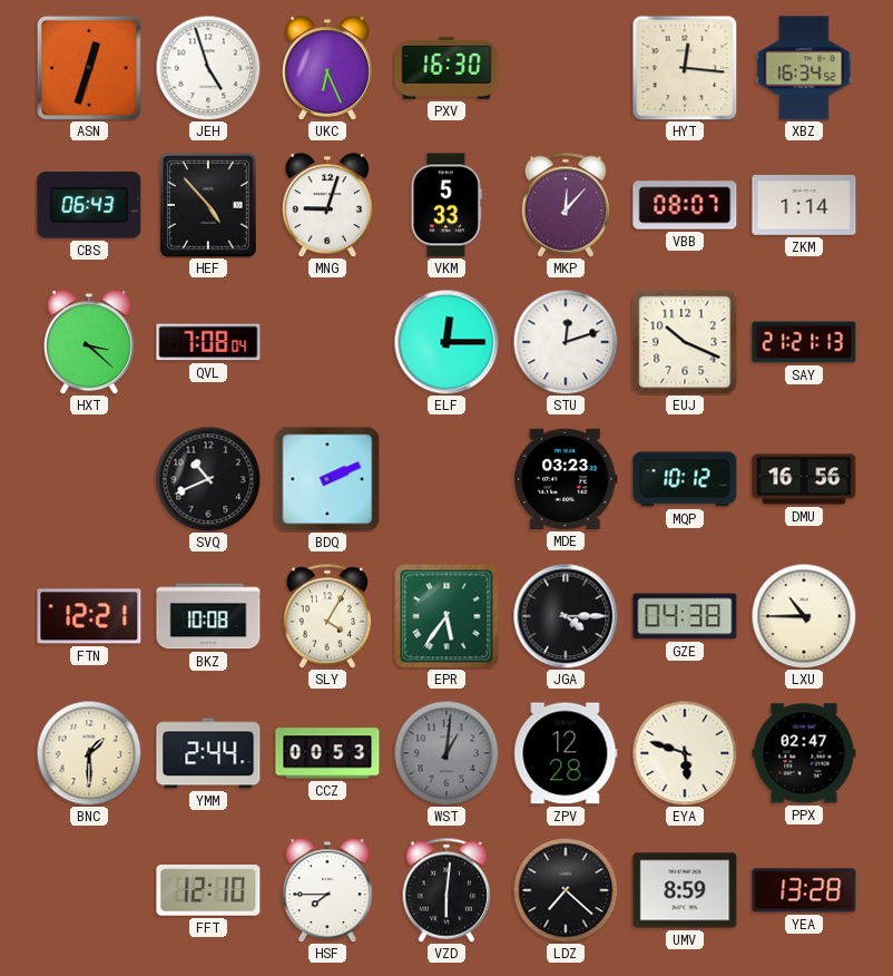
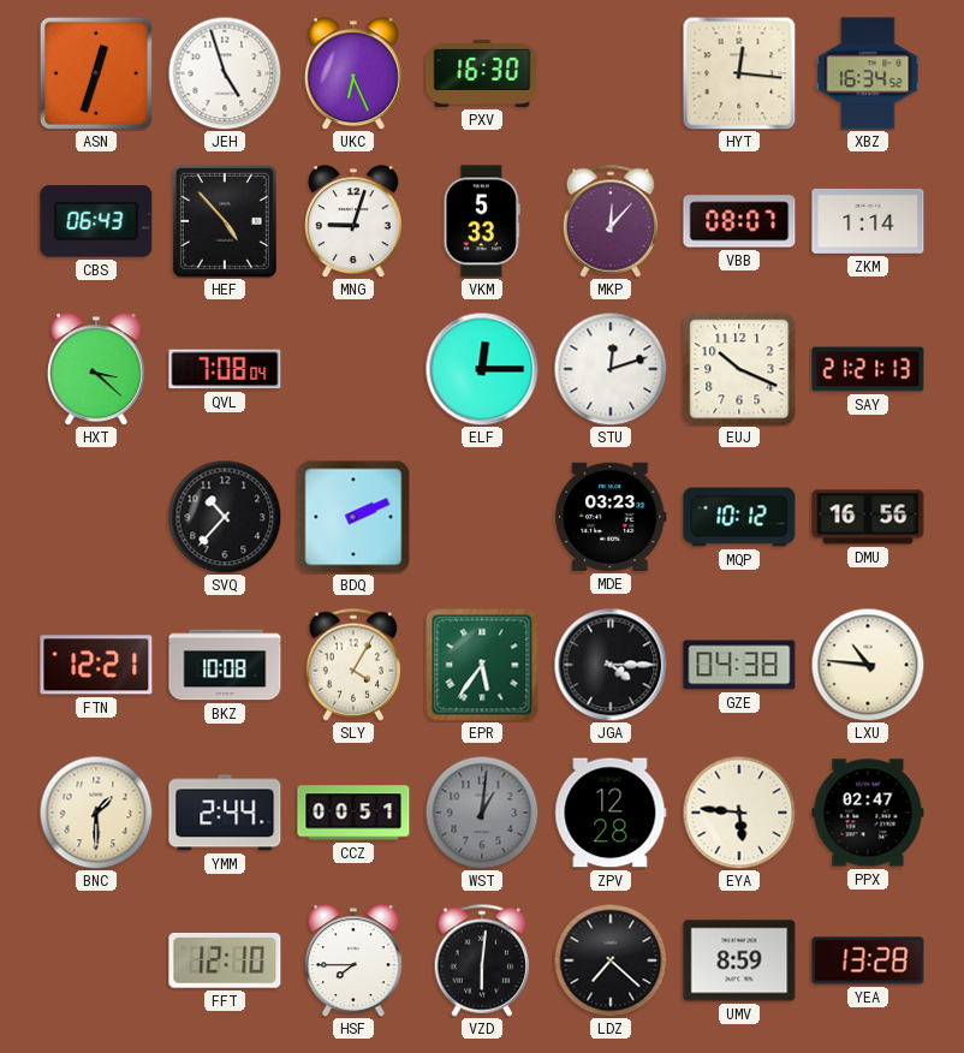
SVQ: 10:41 -> 10:37 (225, 517)
LXU: 10:45 -> 10:46 (868, 665)
CCZ: 00:53 -> 00:51 (353, 813)
EYA: 5:48 -> 5:46 (739, 813)
